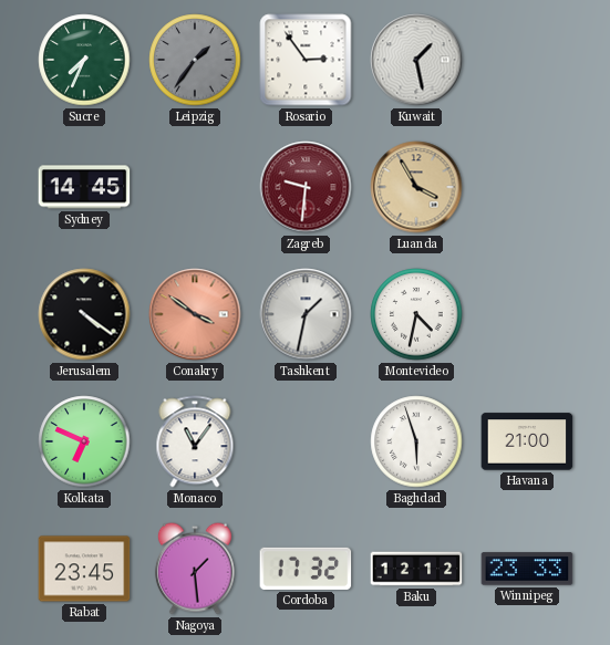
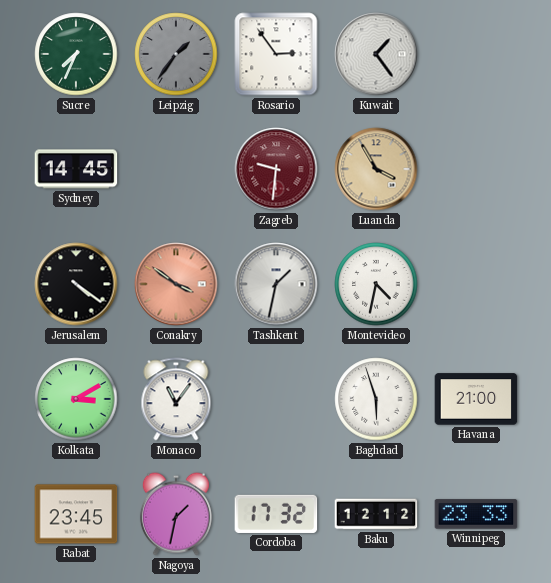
Kuwait: 1:28 -> 1:24 (376, 54)
Kolkata: 6:49 -> 3:10 (76, 399)
Nagoya: 1:29 -> 1:32 (176, 514)
